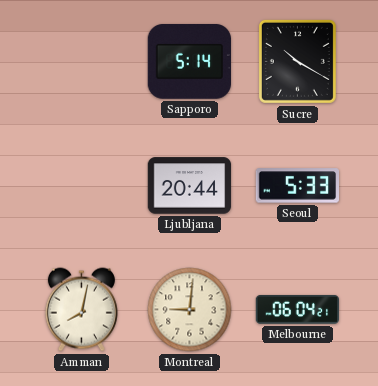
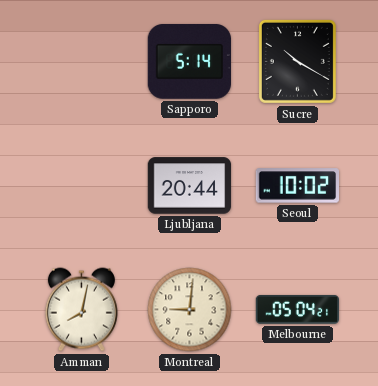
Seoul: 5:33 -> 10:02 (297, 186)
Melbourne: 06:04 -> 05:04 (298, 309)
